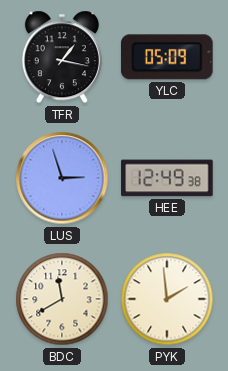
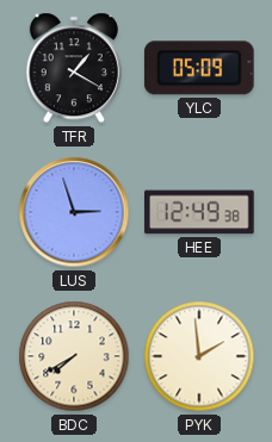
TFR: 1:17 -> 1:20 (74, 68)
BDC: 11:40 -> 7:40 (74, 356)
